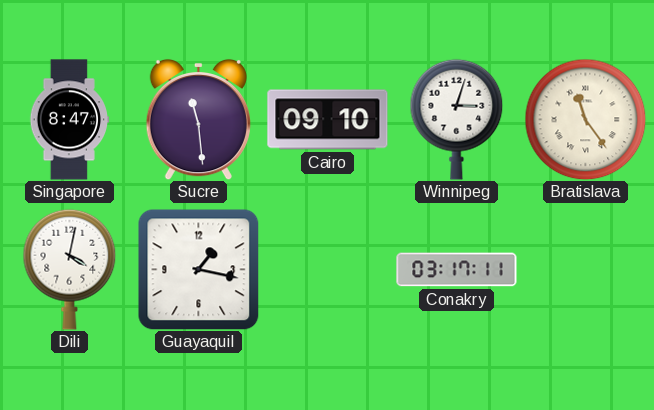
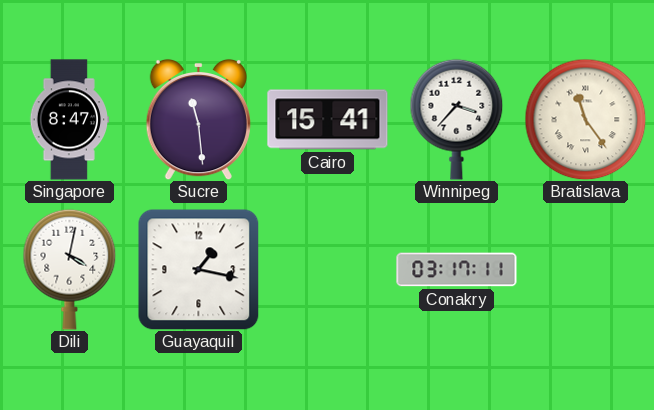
Cairo: 09:10 -> 15:41 (328, 120)
Winnipeg: 3:03 -> 3:37 (457, 119)
